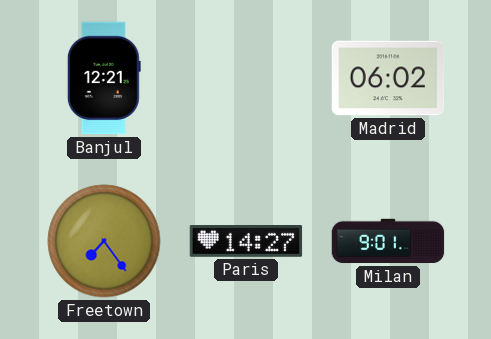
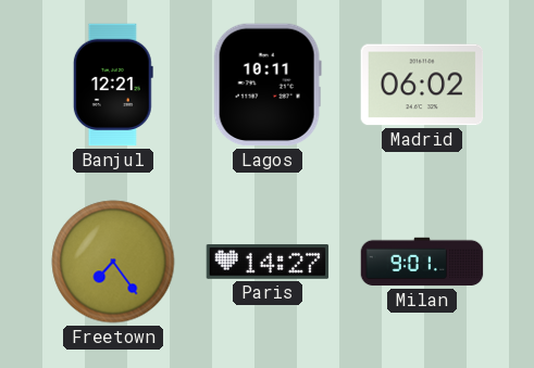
Lagos: none -> 10:11 (268, 85)
